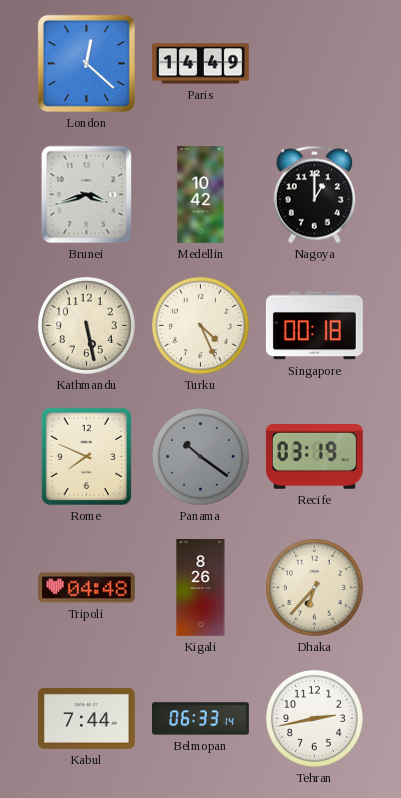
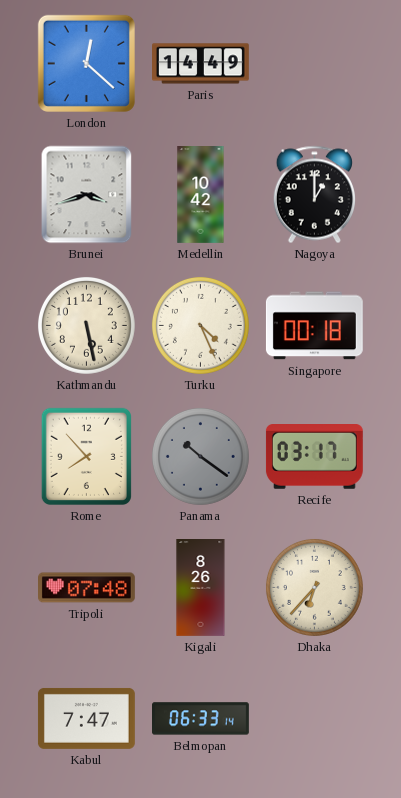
Rome: 7:49 -> 7:53 (86, 456)
Recife: 03:19 -> 03:17 (314, 457)
Tripoli: 04:48 -> 07:48 (87, 588)
Kabul: 7:44 -> 7:47 (86, 718)
Tehran: 2:43 -> none (314, 718)
